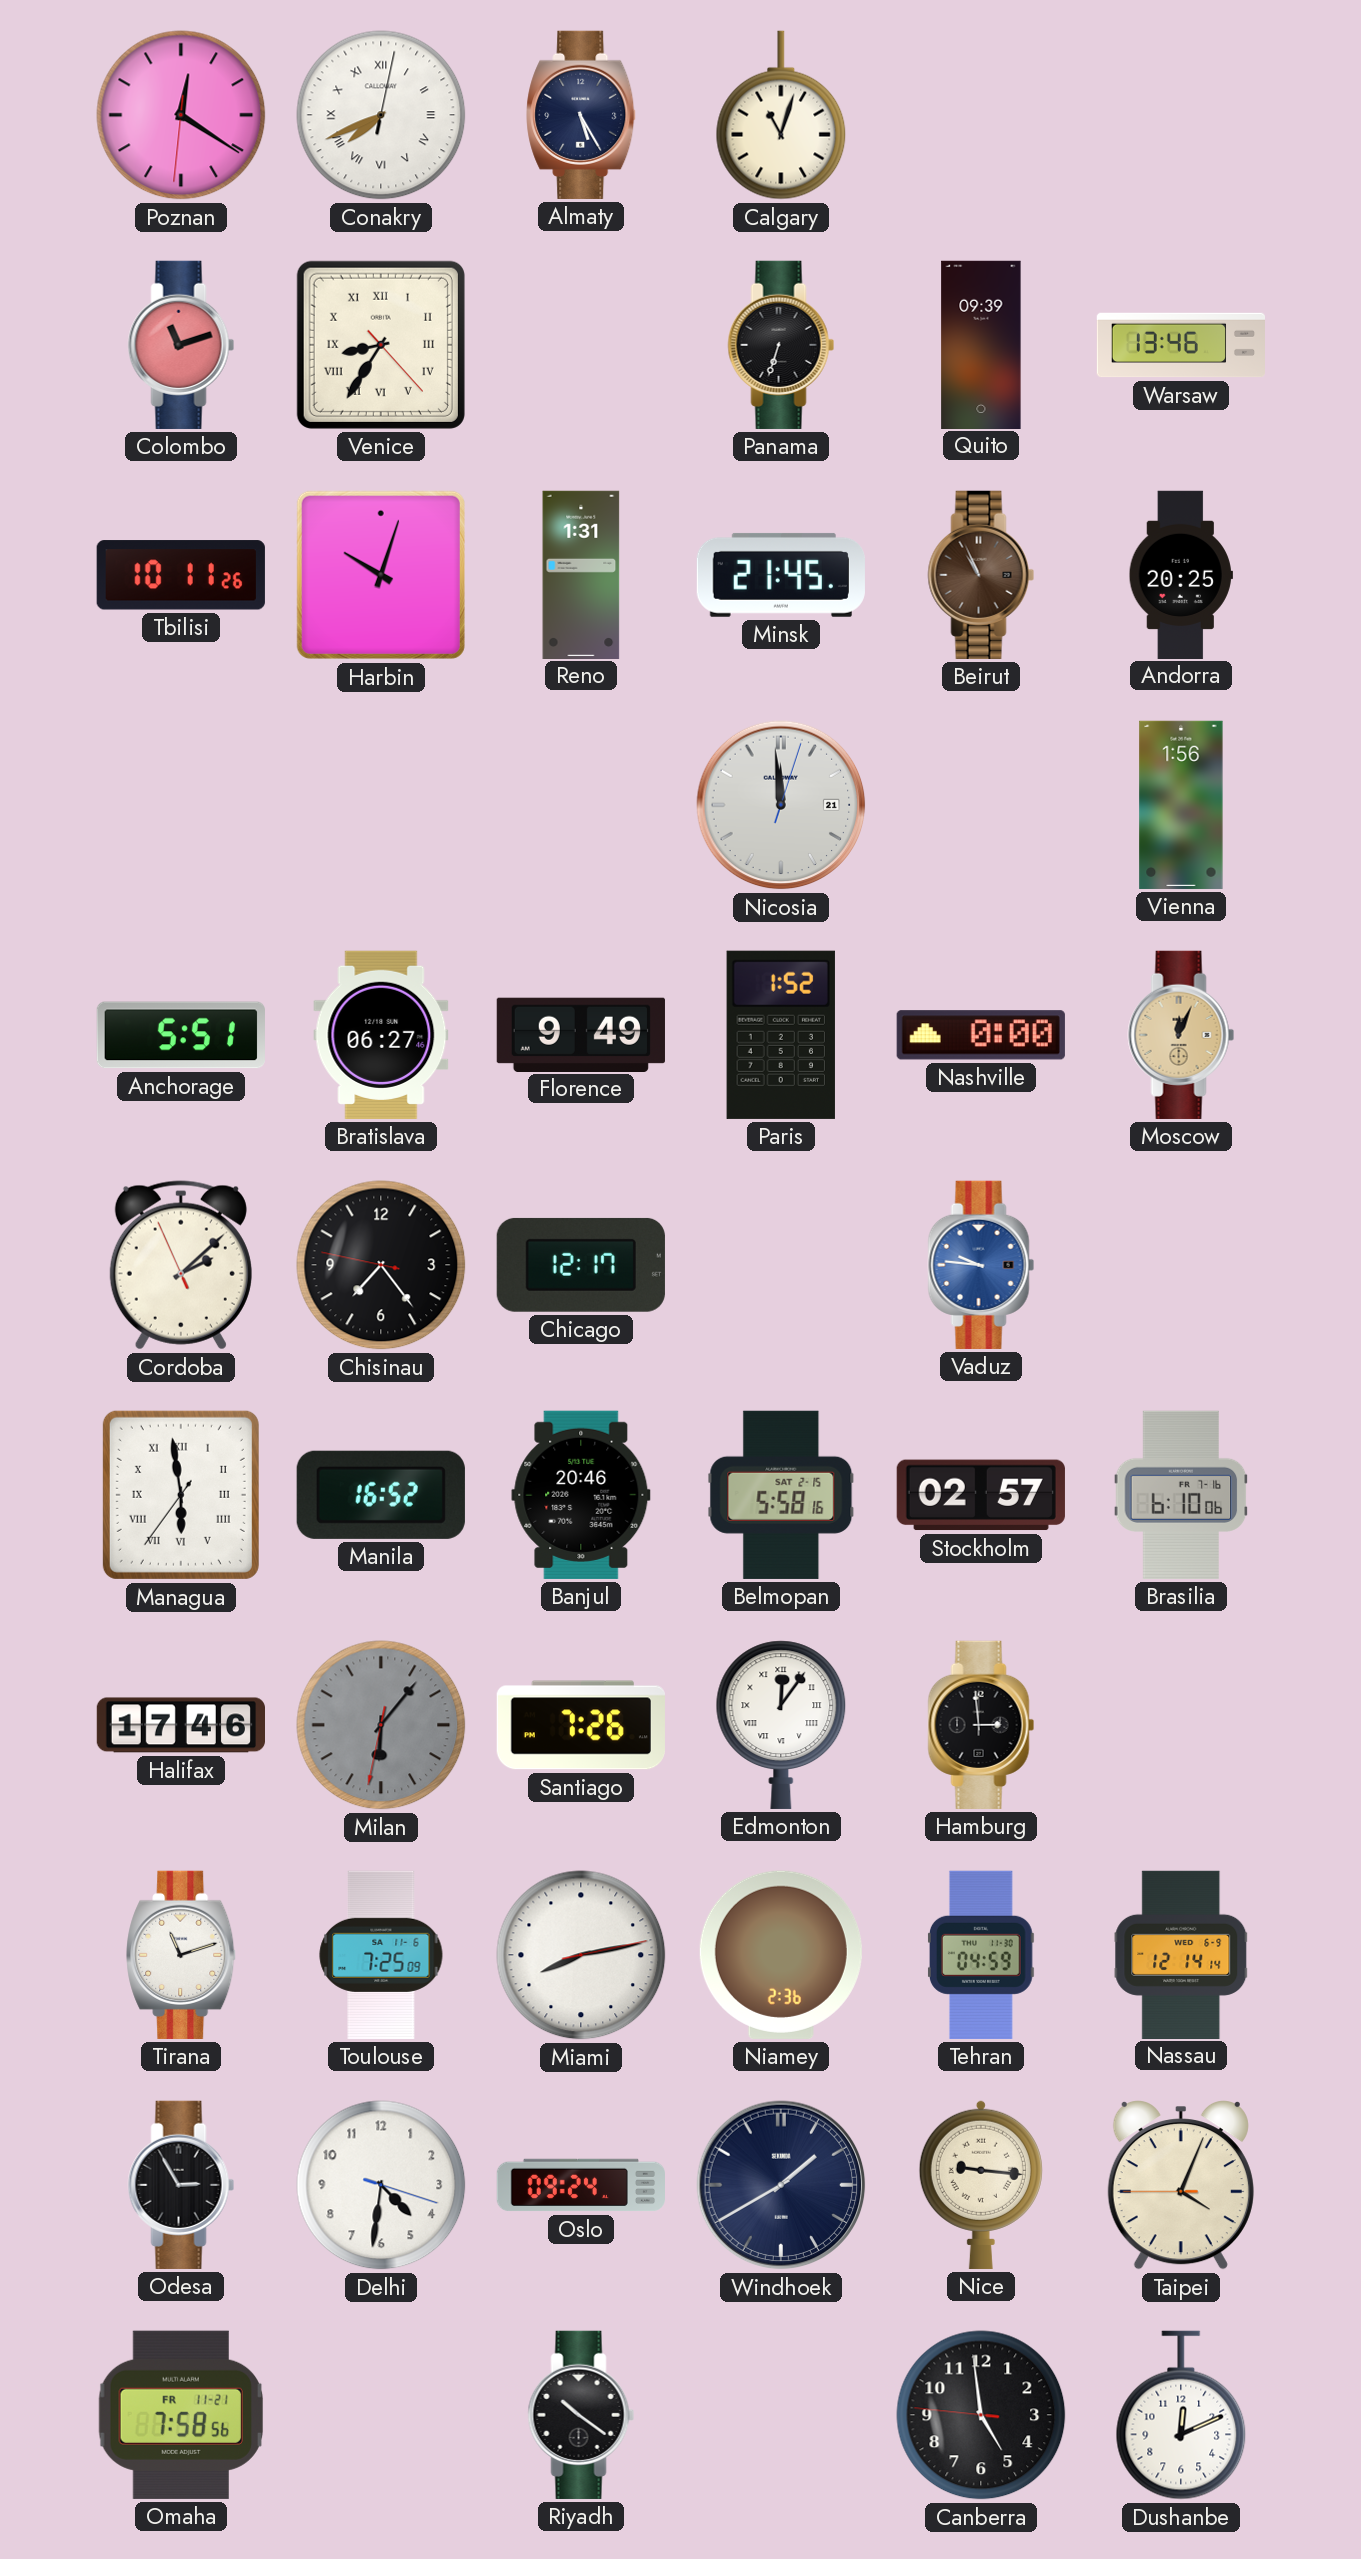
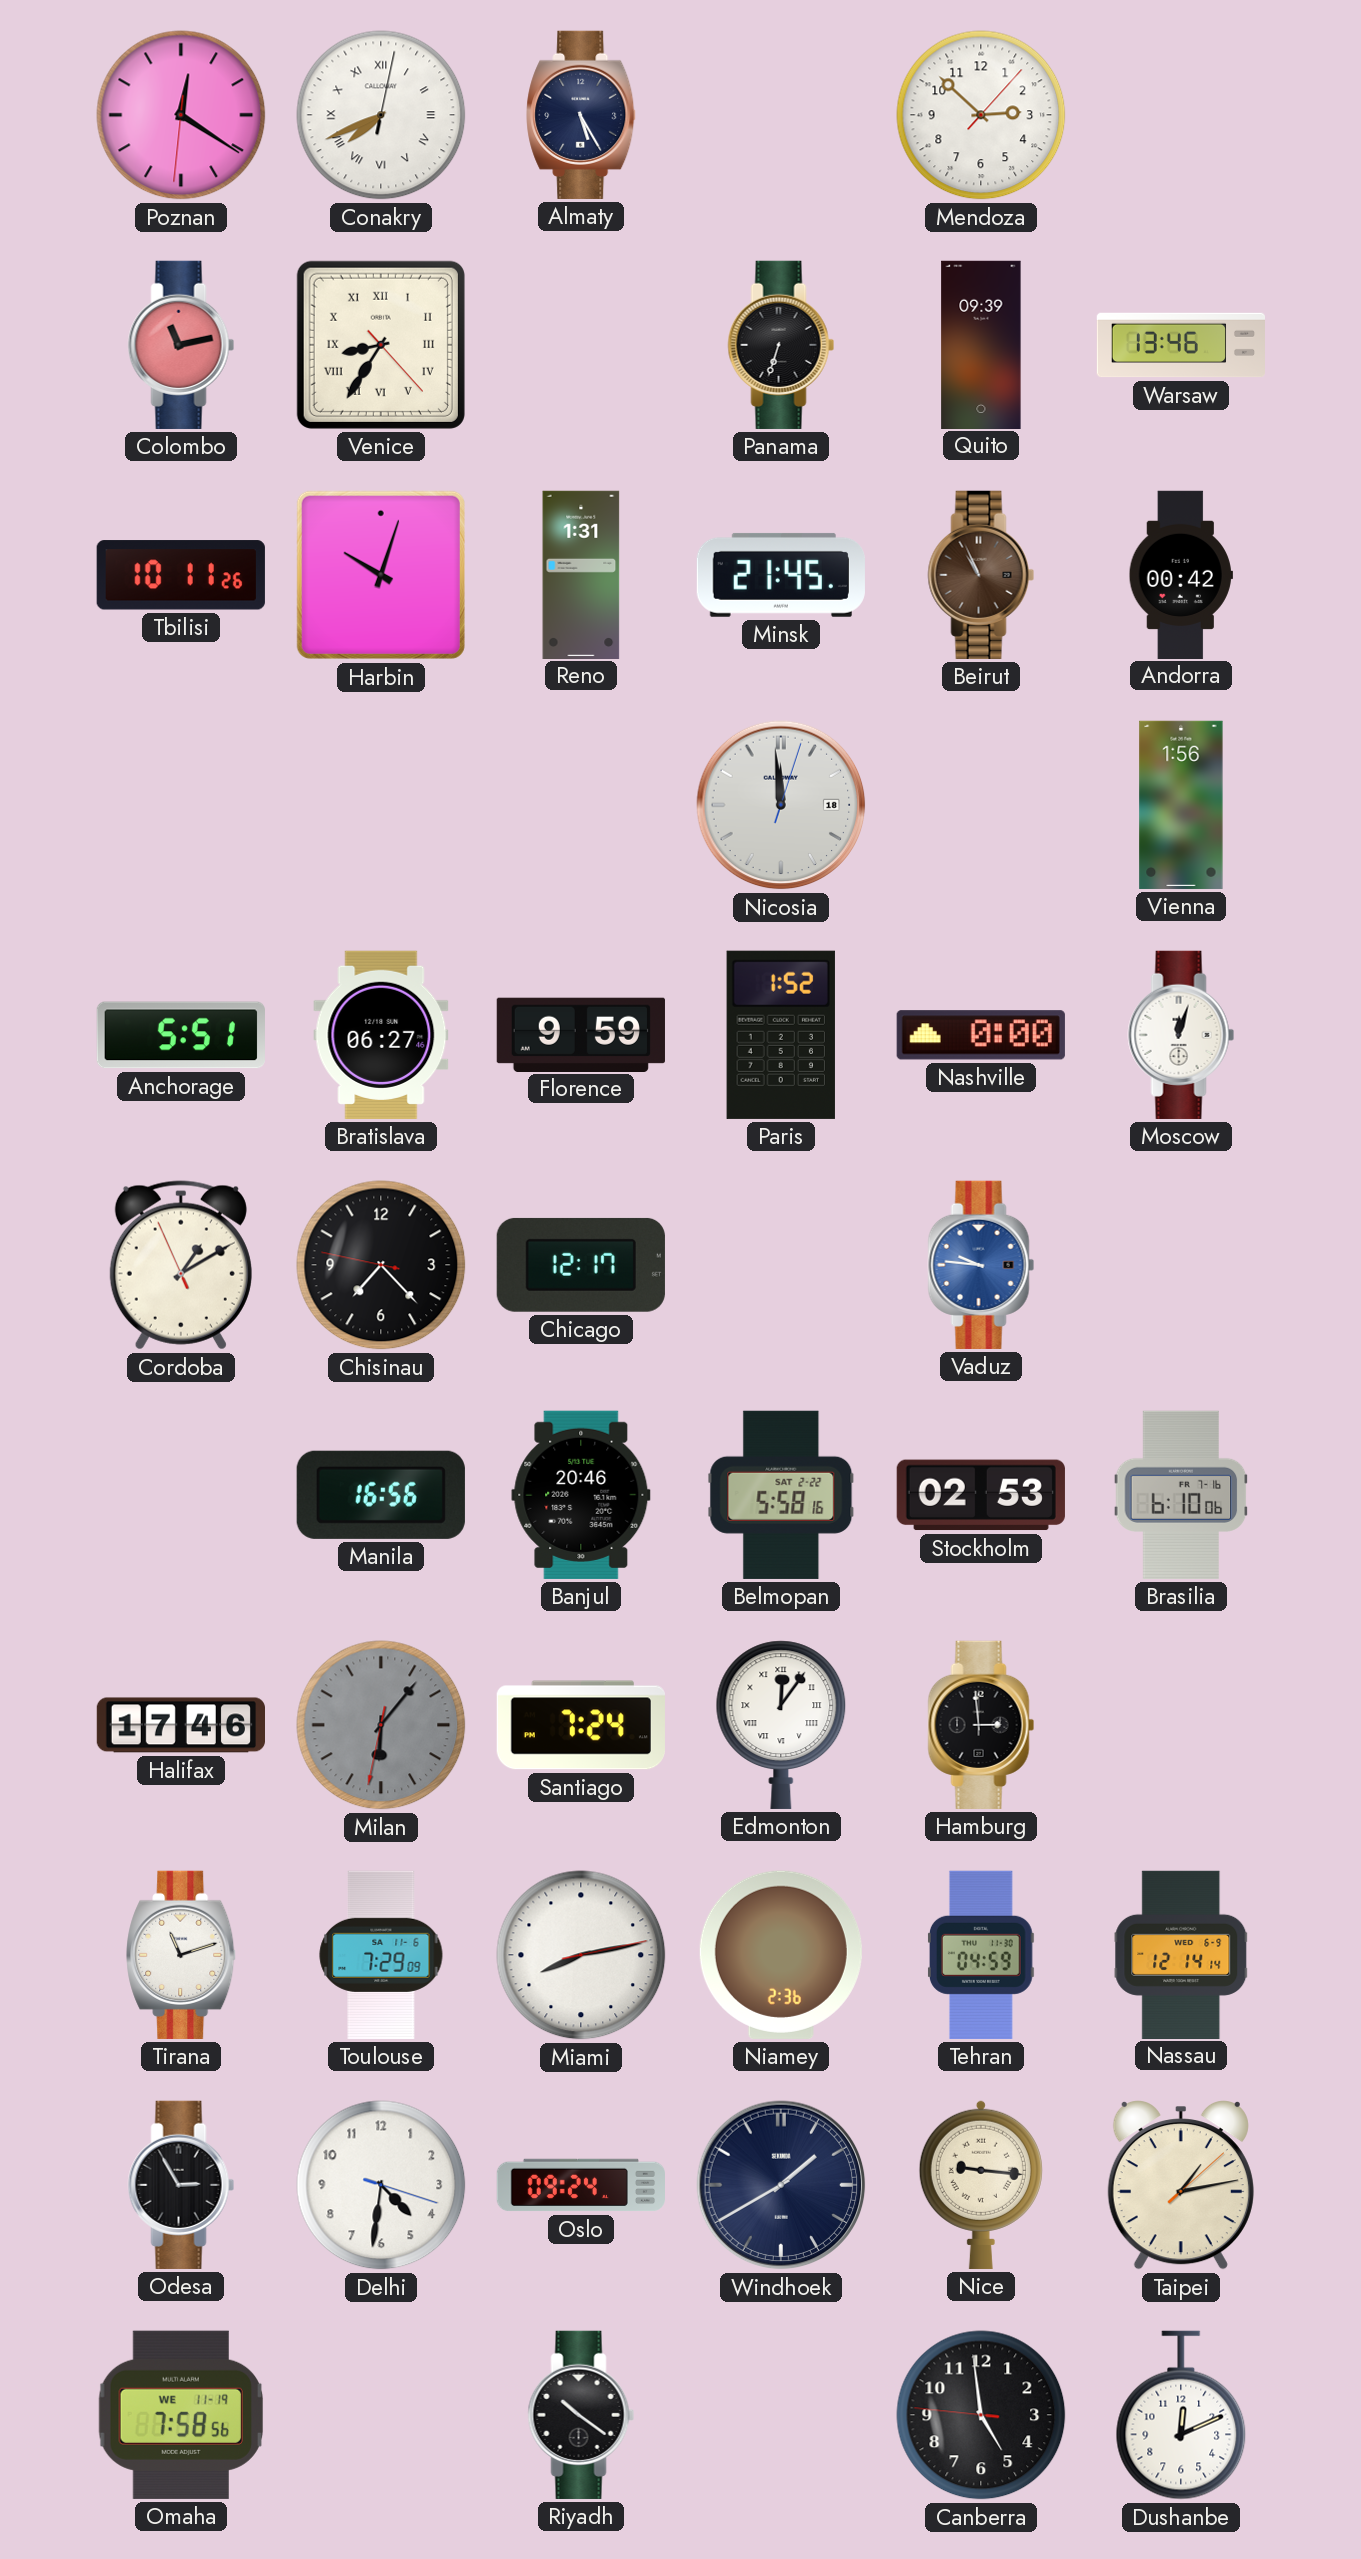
Calgary: 11:03 -> none (781, 115)
Mendoza: none -> 2:52 (981, 115)
Colombo: 11:12 -> 11:13 (181, 345)
Andorra: 20:25 -> 00:42 (1181, 574)
Nicosia date: 21 -> 18 (781, 805)
Florence: 9:49 -> 9:59 (581, 1034)
Moscow: 12:04 -> 12:03 (1181, 1035)
Moscow dial: champagne -> white (1181, 1035)
Cordoba: 2:07 -> 1:09 (181, 1265)
Chisinau: 7:23 -> 7:22 (381, 1265)
Managua: 5:58 -> none (181, 1495)
Manila: 16:52 -> 16:56 (381, 1495)
Belmopan date: SAT 2-15 -> SAT 2-22 (781, 1495)
Stockholm: 02:57 -> 02:53 (981, 1495)
Santiago: 7:26 -> 7:24 (581, 1725)
Toulouse: 7:25 -> 7:29 (381, 1955)
Taipei: 4:03 -> 1:13 (1181, 2186)
Omaha date: FR 11-21 -> WE 11-19 (180, 2415)
